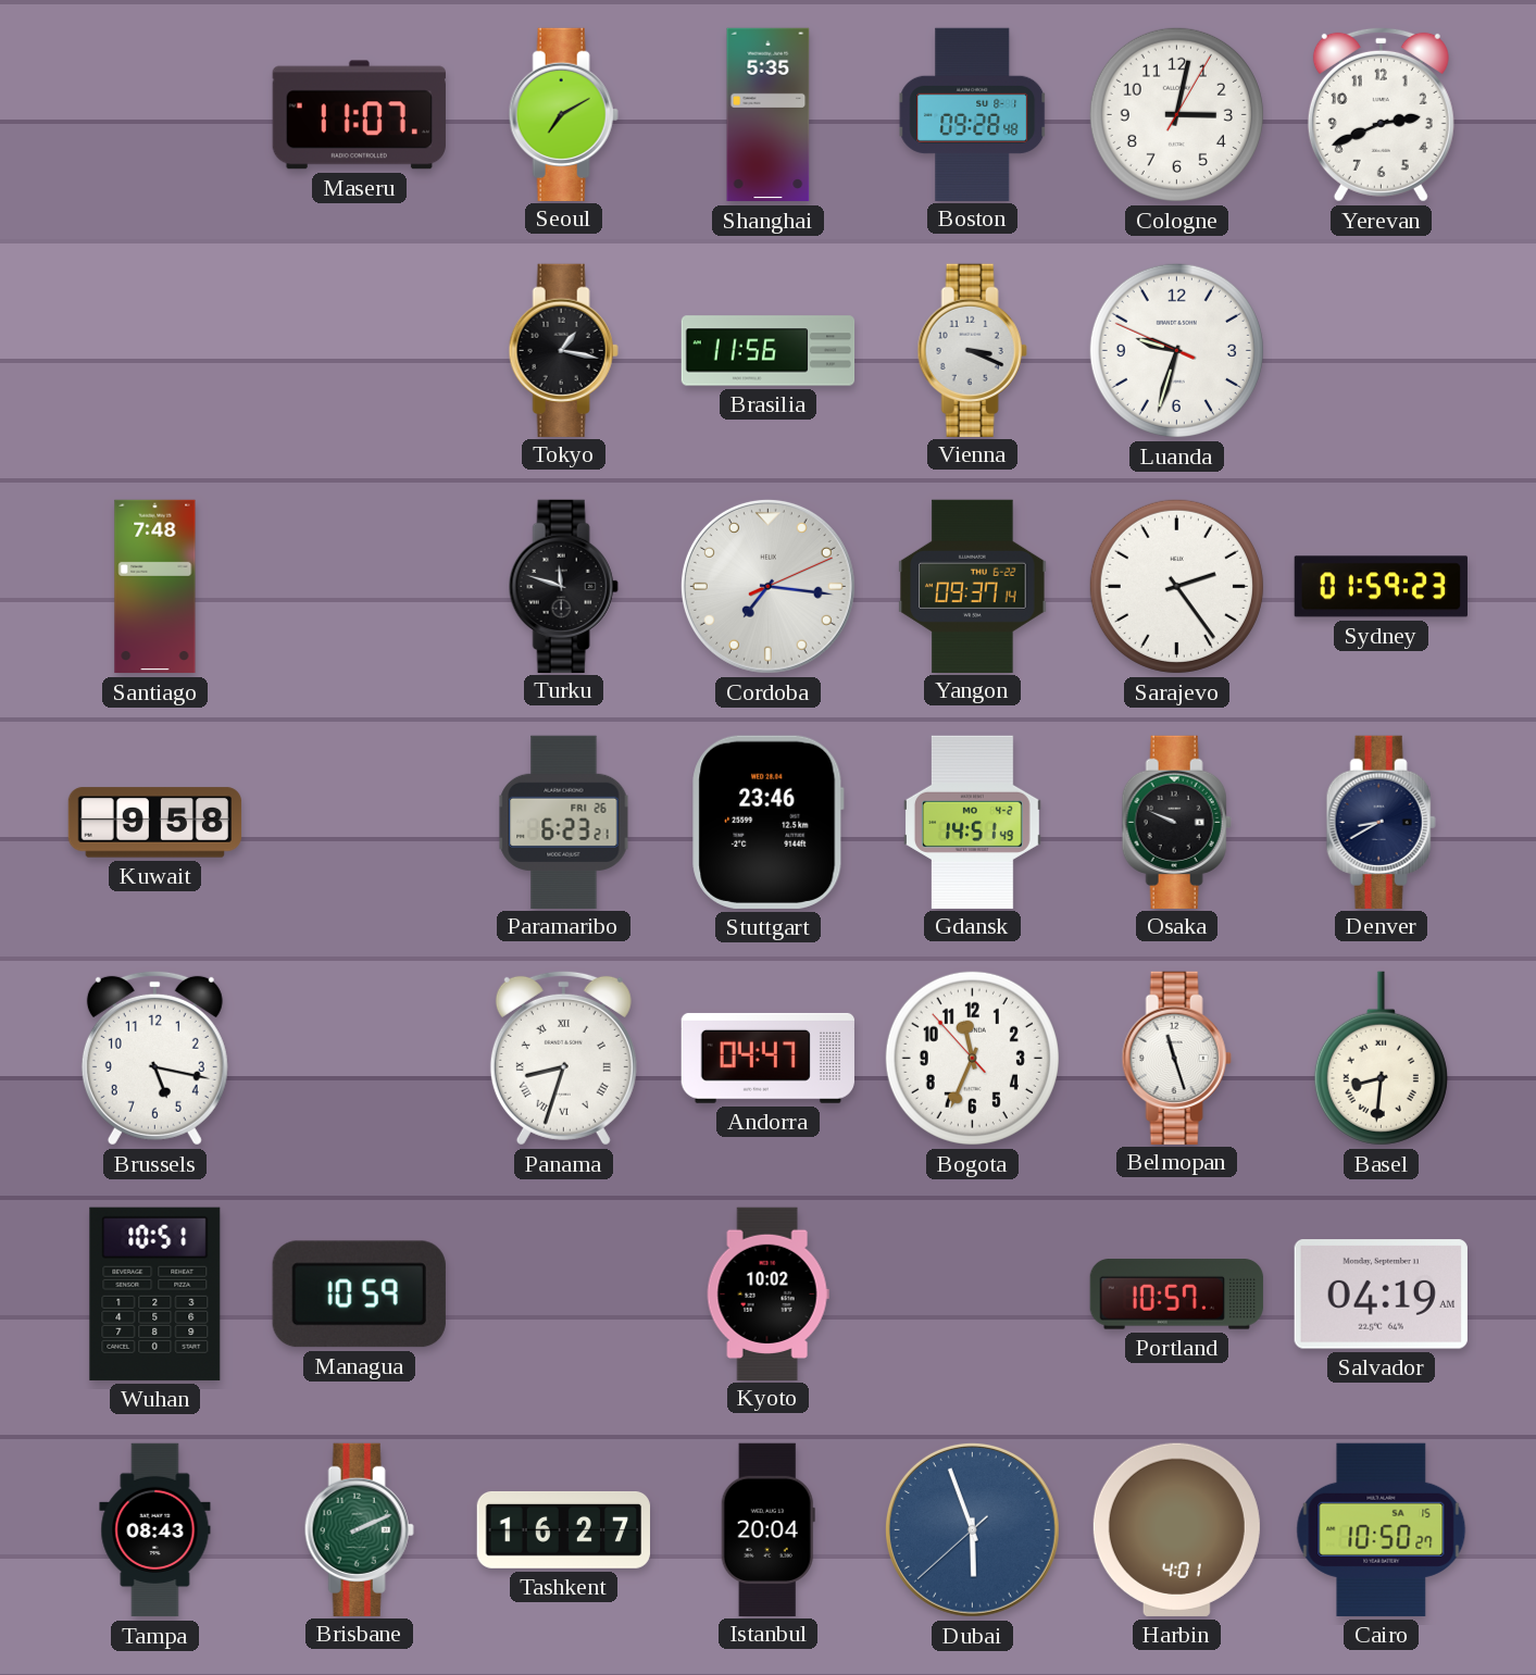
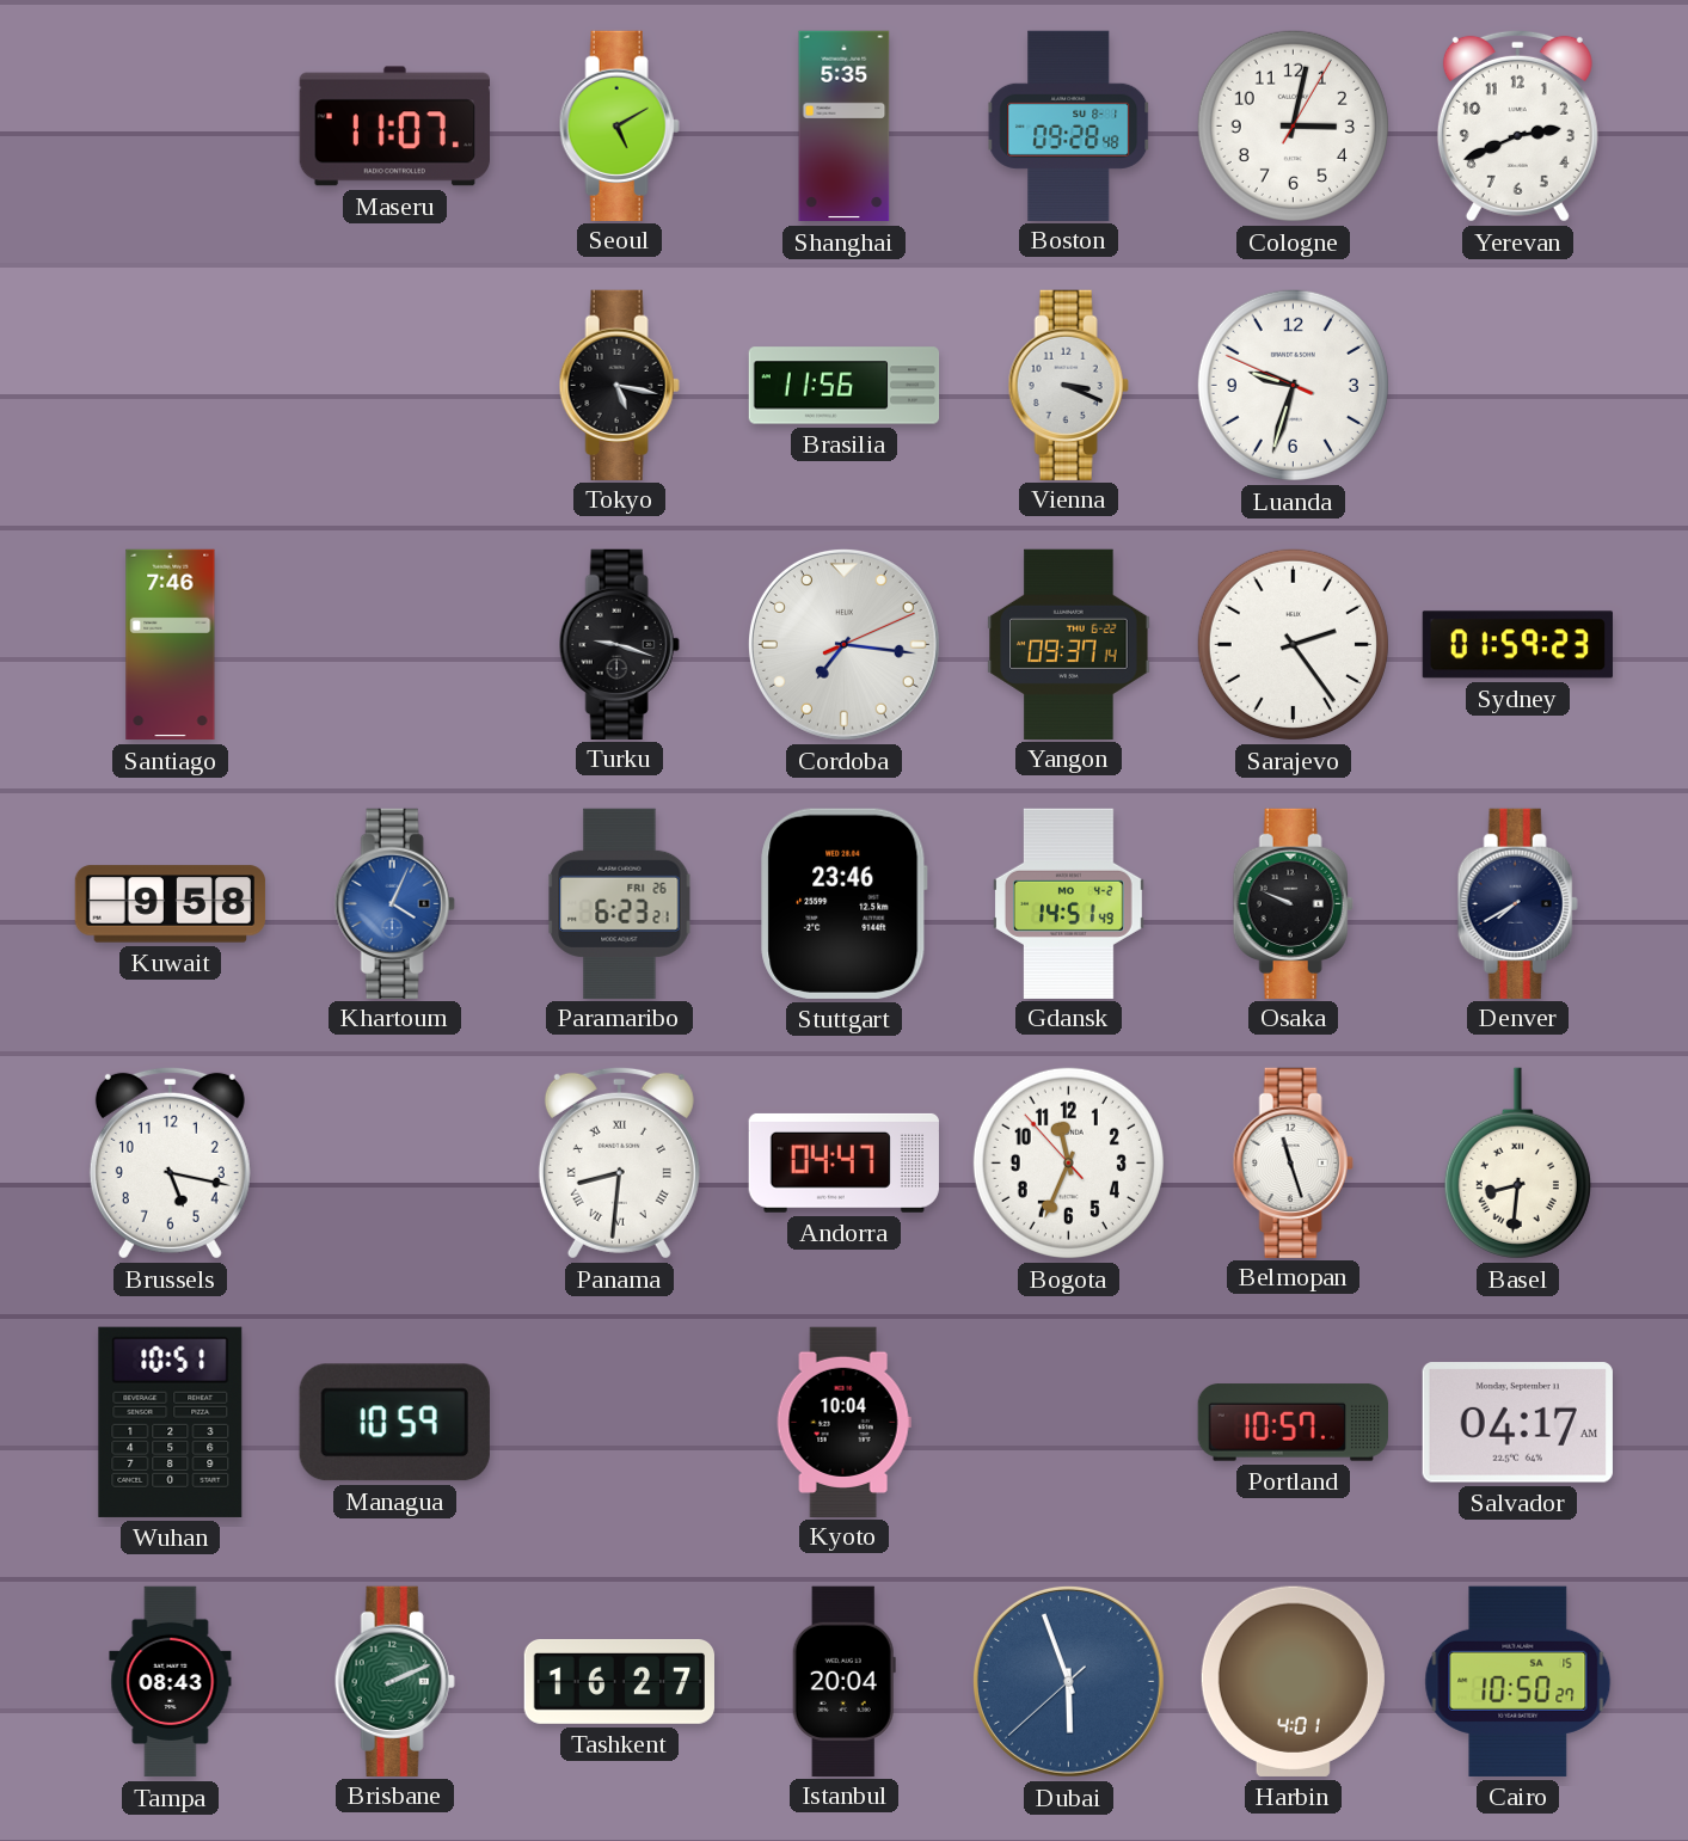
Seoul: 7:10 -> 5:10 (619, 125)
Tokyo: 1:17 -> 5:17 (619, 385)
Santiago: 7:48 -> 7:46 (171, 645)
Turku: 11:48 -> 9:18 (619, 644)
Khartoum: none -> 4:04 (394, 903)
Denver: 8:40 -> 7:40 (1517, 903)
Panama: 8:33 -> 8:31 (619, 1162)
Kyoto: 10:02 -> 10:04 (843, 1422)
Salvador: 04:19 -> 04:17 (1517, 1423)
